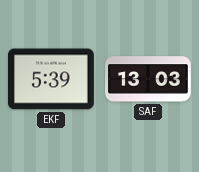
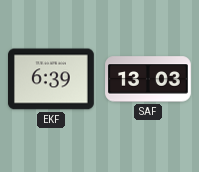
EKF: 5:39 -> 6:39 (52, 79)
